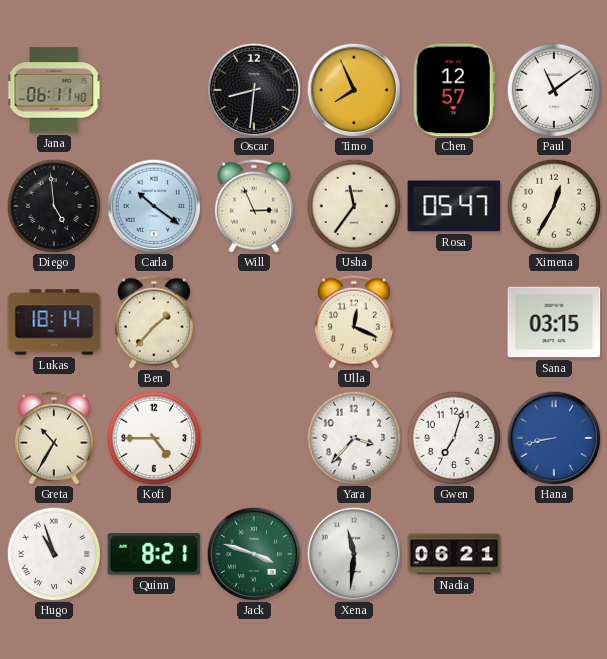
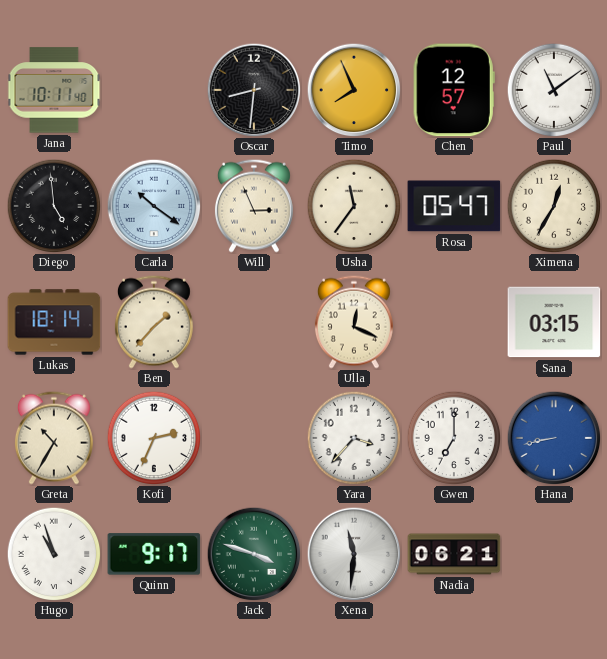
Jana: 06:11 -> 10:11 (54, 90)
Kofi: 4:45 -> 2:34 (154, 438)
Gwen: 7:03 -> 7:00 (454, 438)
Quinn: 8:21 -> 9:17 (154, 554)
